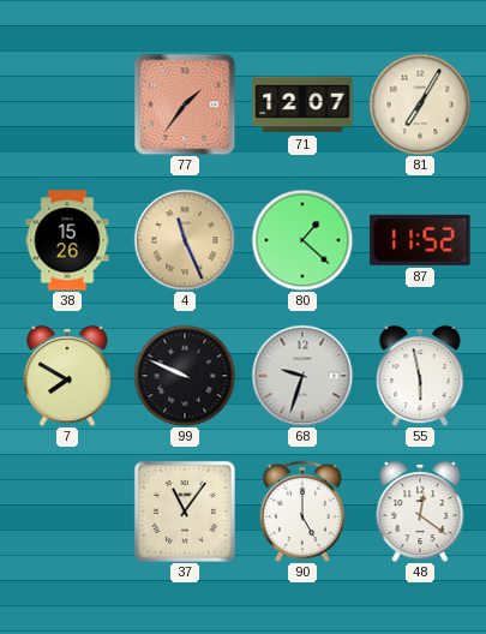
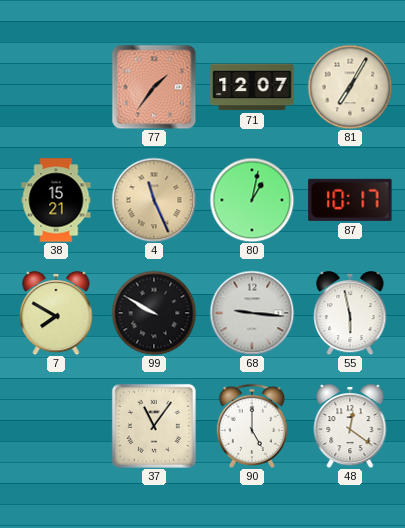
38: 15:26 -> 15:21 (56, 200)
80: 1:22 -> 1:02 (252, 200)
87: 11:52 -> 10:17 (350, 200)
99: 9:49 -> 9:50 (154, 313)
68: 9:33 -> 9:16 (252, 313)
